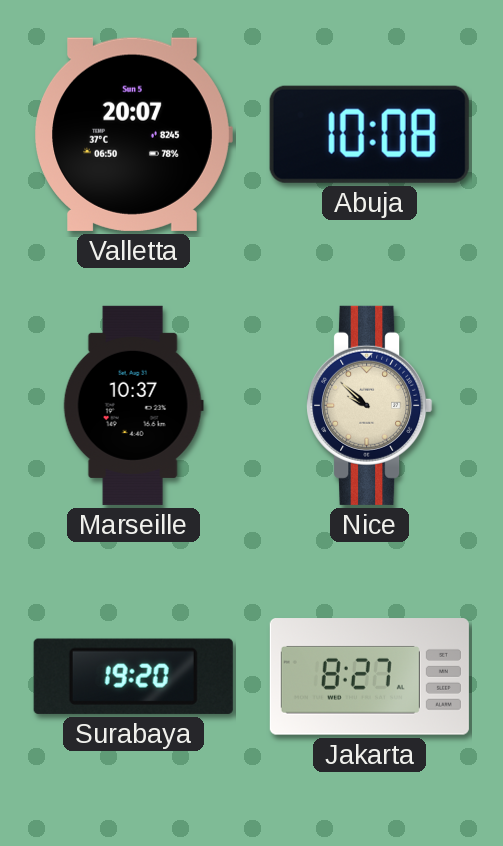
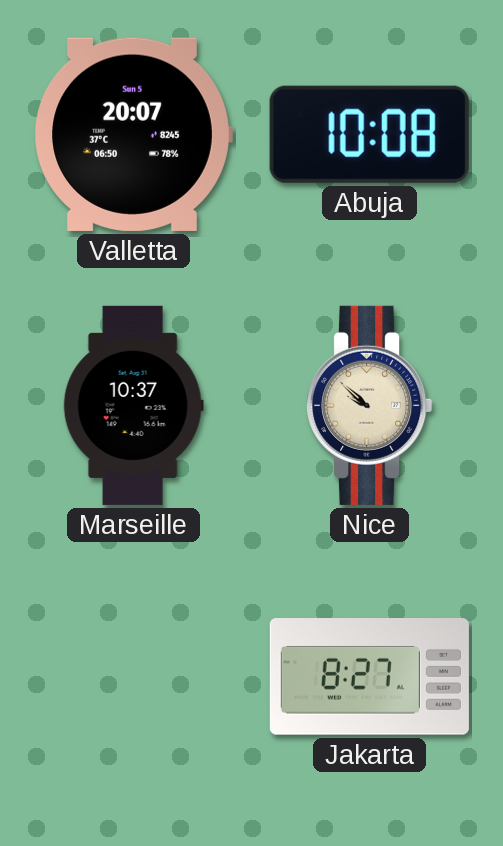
Surabaya: 19:20 -> none (133, 676)
